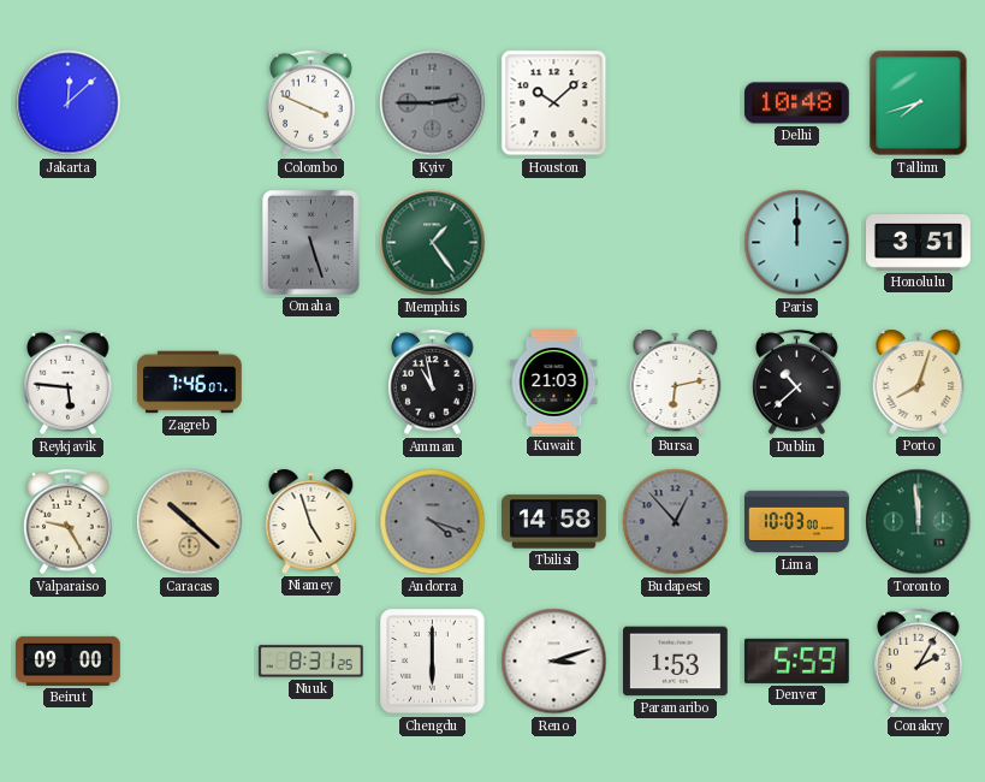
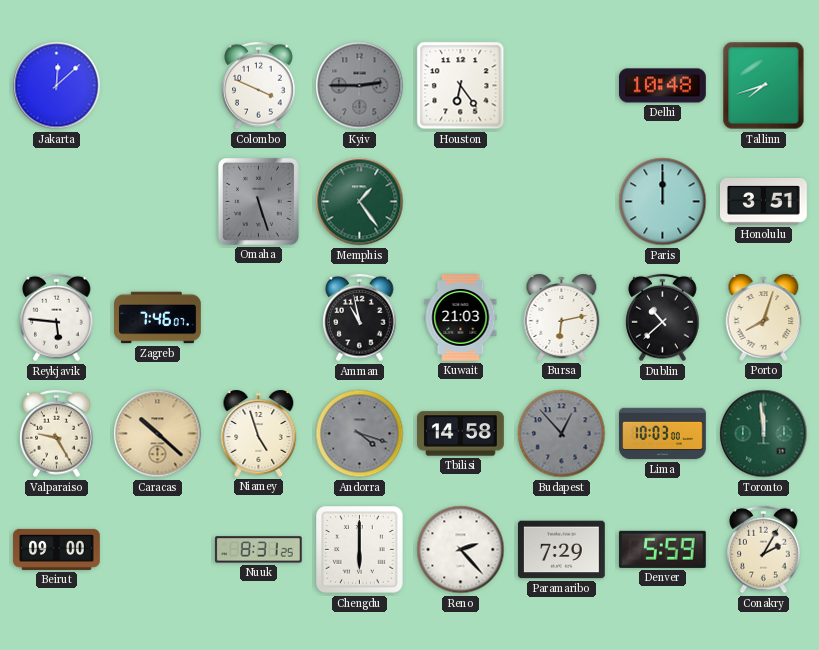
Houston: 10:08 -> 6:24 (461, 86)
Reno: 3:12 -> 2:23 (461, 550)
Paramaribo: 1:53 -> 7:29 (562, 550)
